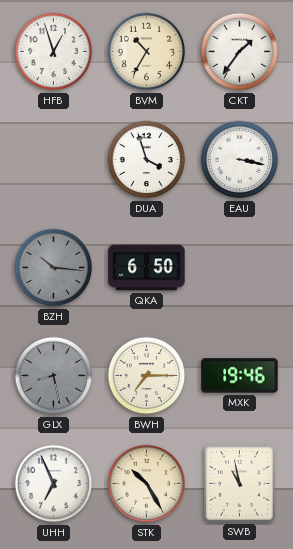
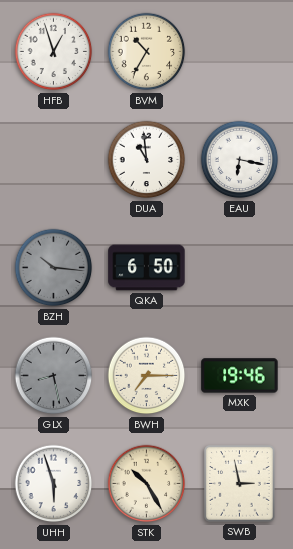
CKT: 1:36 -> none (240, 52)
DUA: 3:57 -> 10:59 (147, 160)
EAU: 3:17 -> 6:17 (240, 160)
UHH: 6:56 -> 5:57 (54, 484)
SWB: 10:58 -> 2:58 (240, 484)
